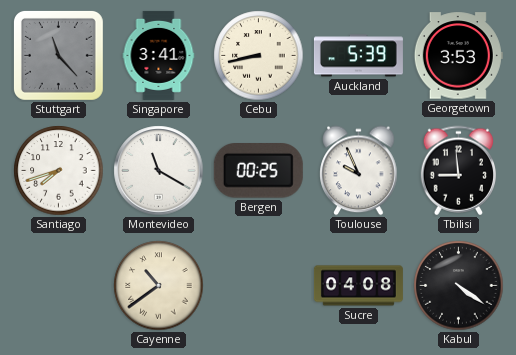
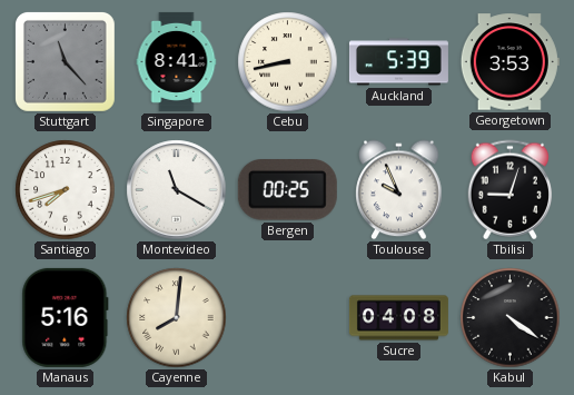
Singapore: 3:41 -> 8:41 (177, 61)
Tbilisi: 8:59 -> 9:03 (509, 190)
Manaus: none -> 5:16 (66, 317)
Cayenne: 10:39 -> 8:01 (177, 318)
